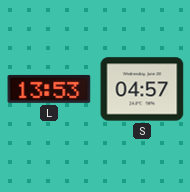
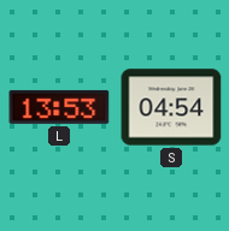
S: 04:57 -> 04:54 (171, 107)
